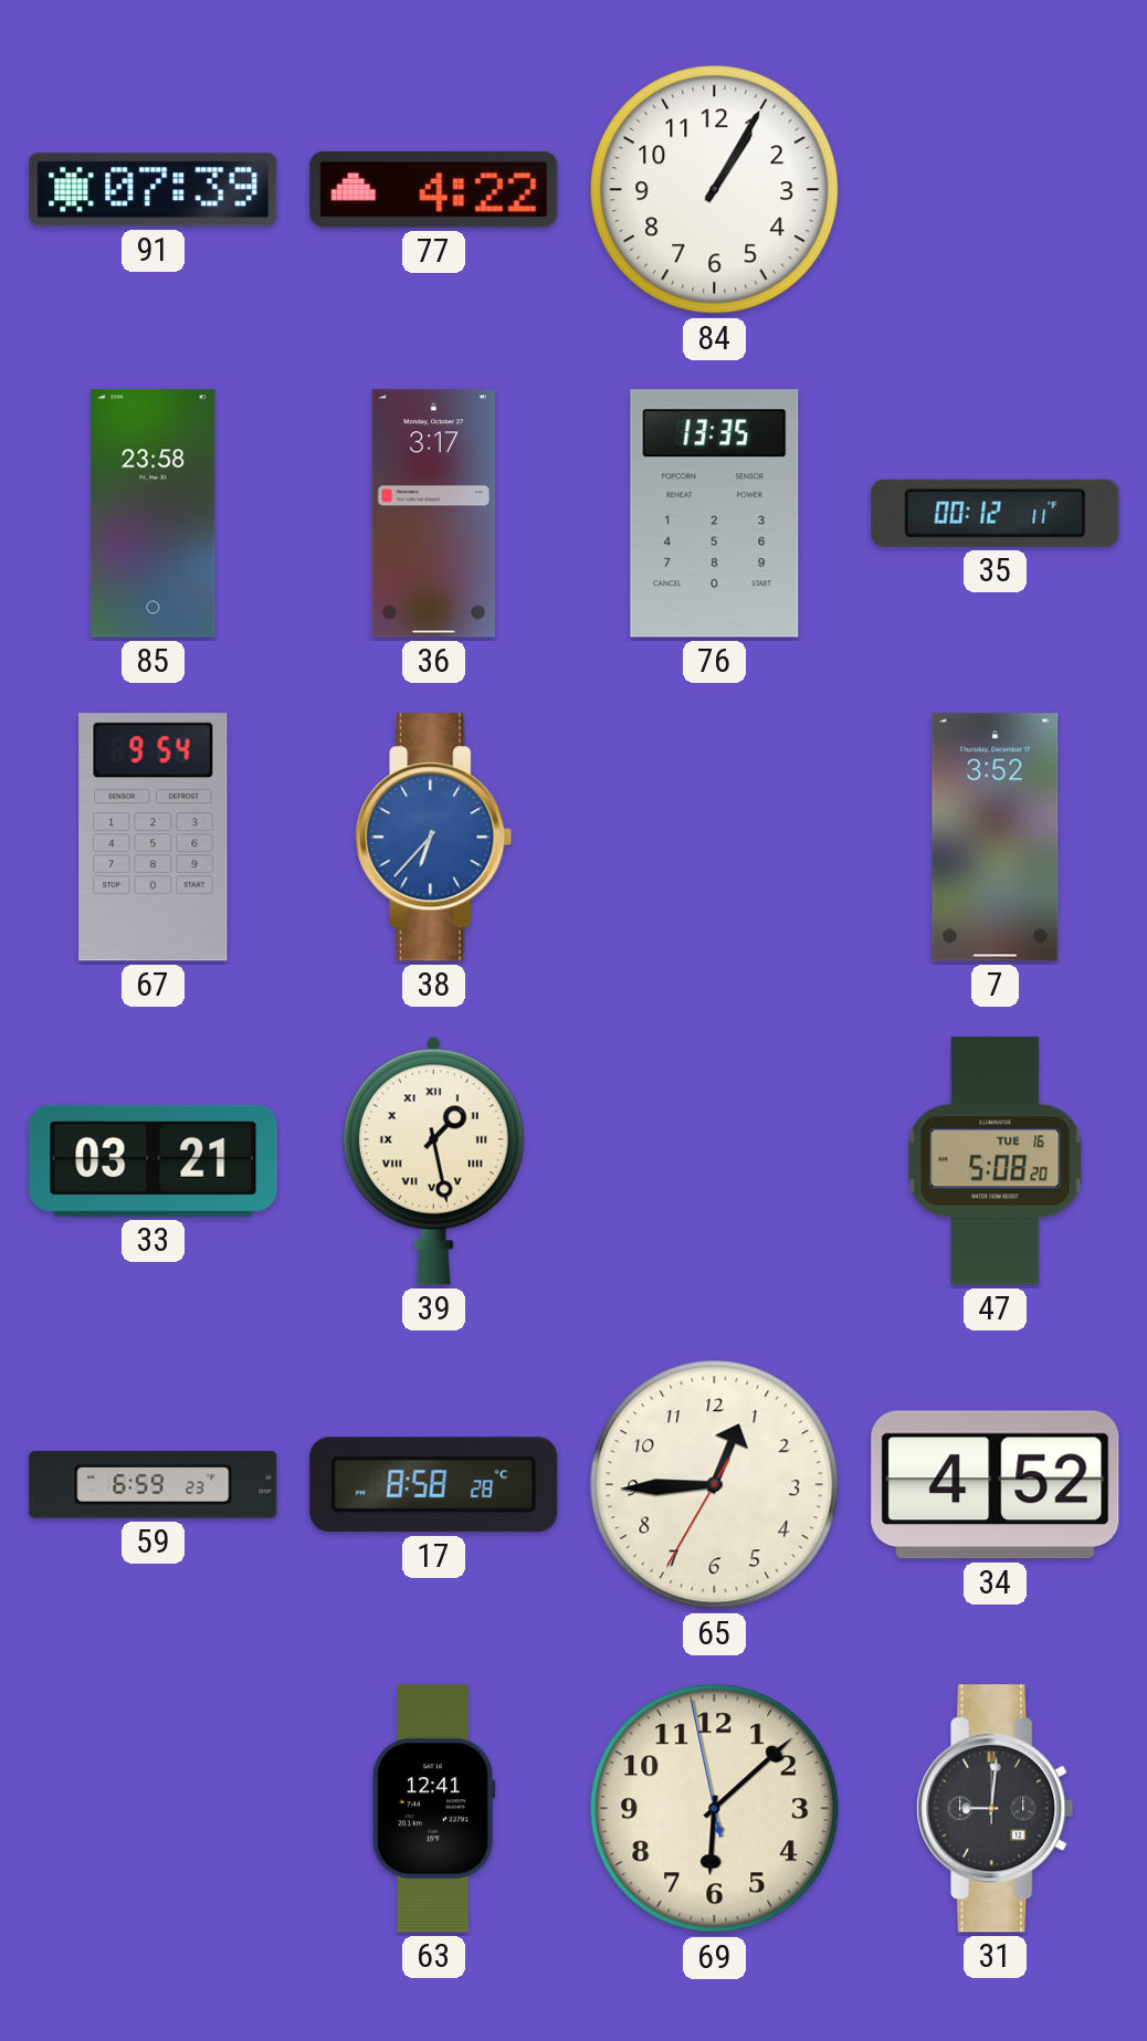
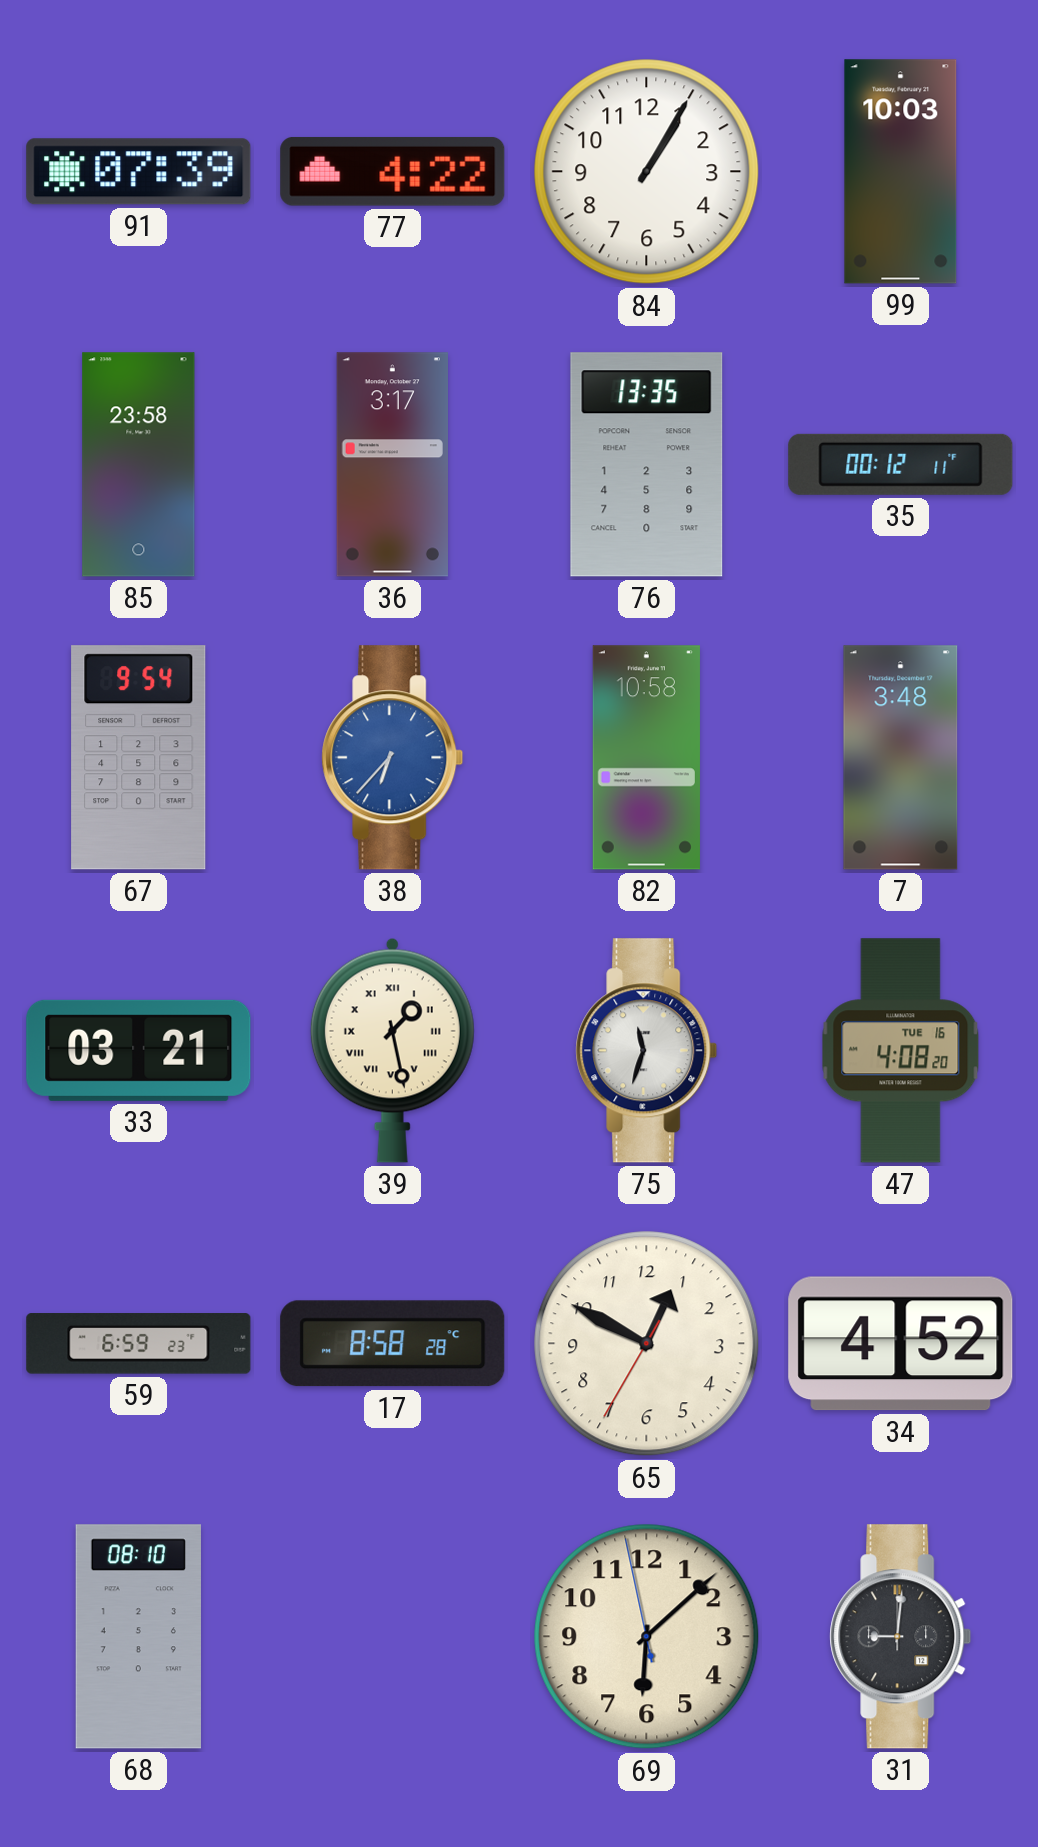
99: none -> 10:03 (901, 172)
82: none -> 10:58 (646, 758)
7: 3:52 -> 3:48 (901, 758)
75: none -> 11:33 (647, 1051)
47: 5:08 -> 4:08 (901, 1051)
65: 12:44 -> 12:49 (647, 1344)
68: none -> 08:10 (138, 1637)
63: 12:41 -> none (433, 1809)
